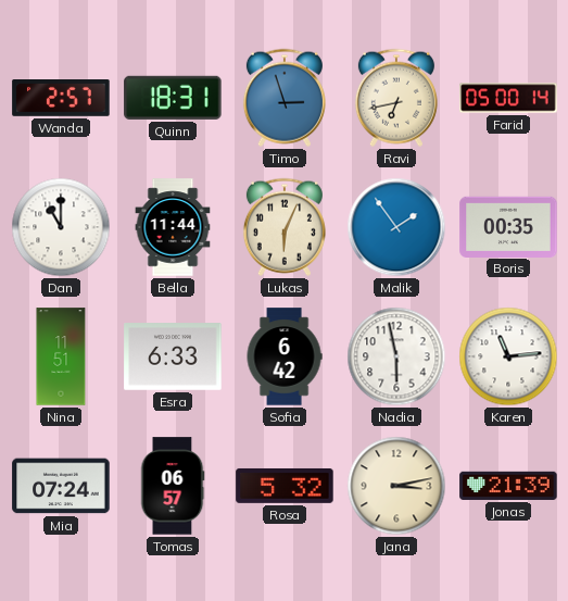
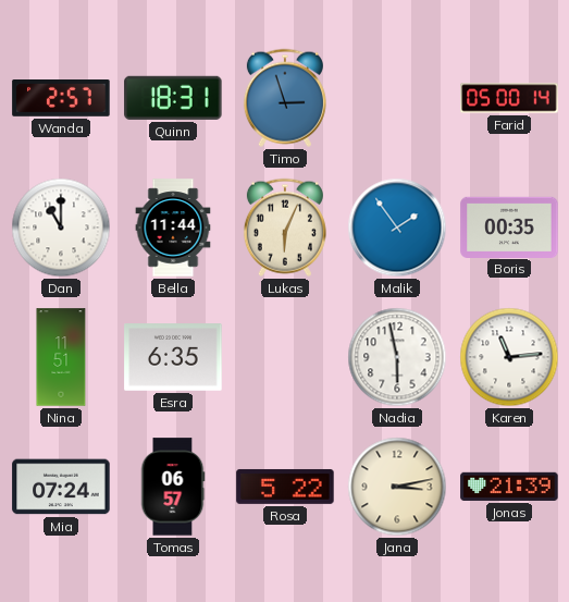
Ravi: 6:43 -> none (396, 98)
Esra: 6:33 -> 6:35 (173, 357)
Sofia: 6:42 -> none (285, 356)
Rosa: 5:32 -> 5:22 (285, 487)
